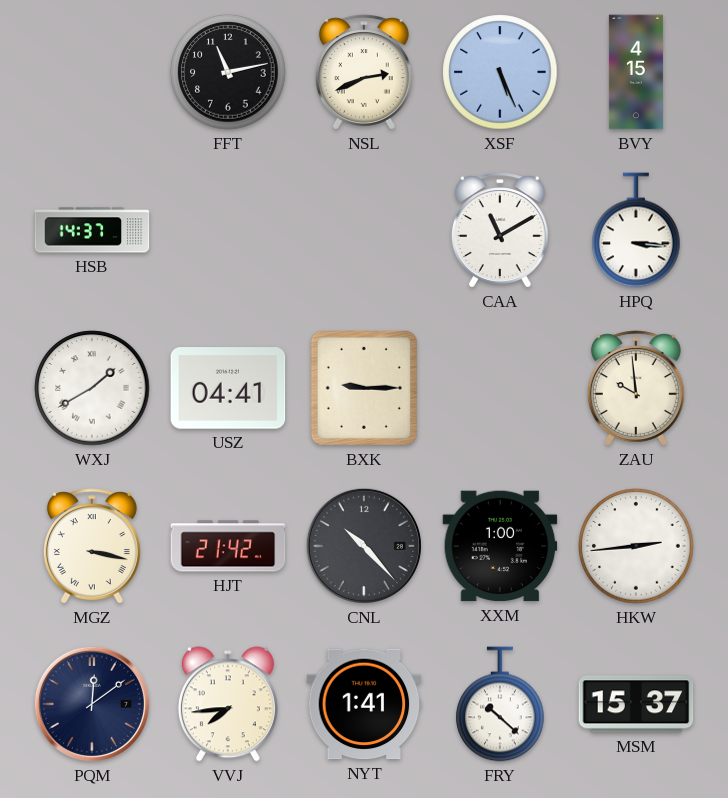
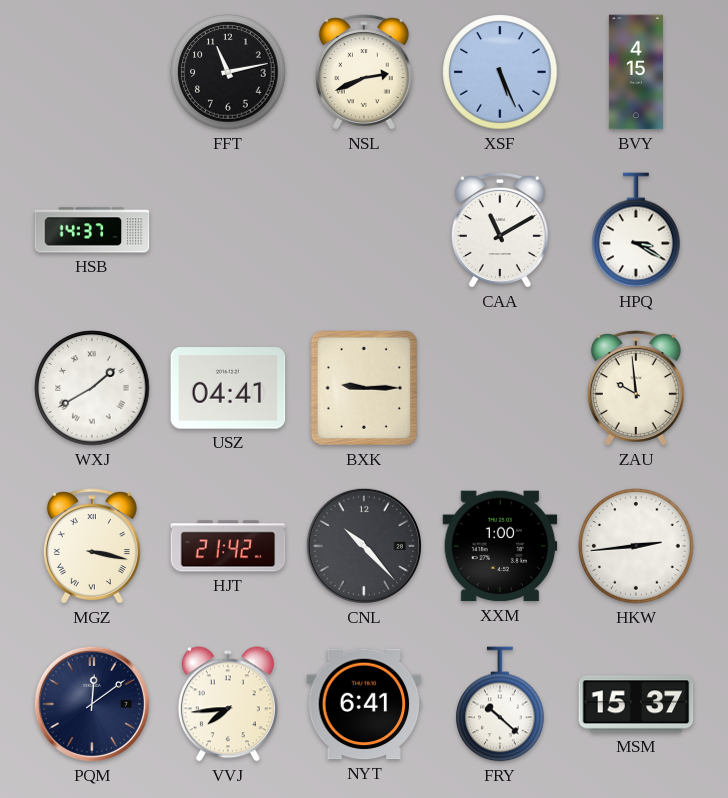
HPQ: 3:16 -> 3:20 (636, 230)
NYT: 1:41 -> 6:41 (364, 704)
